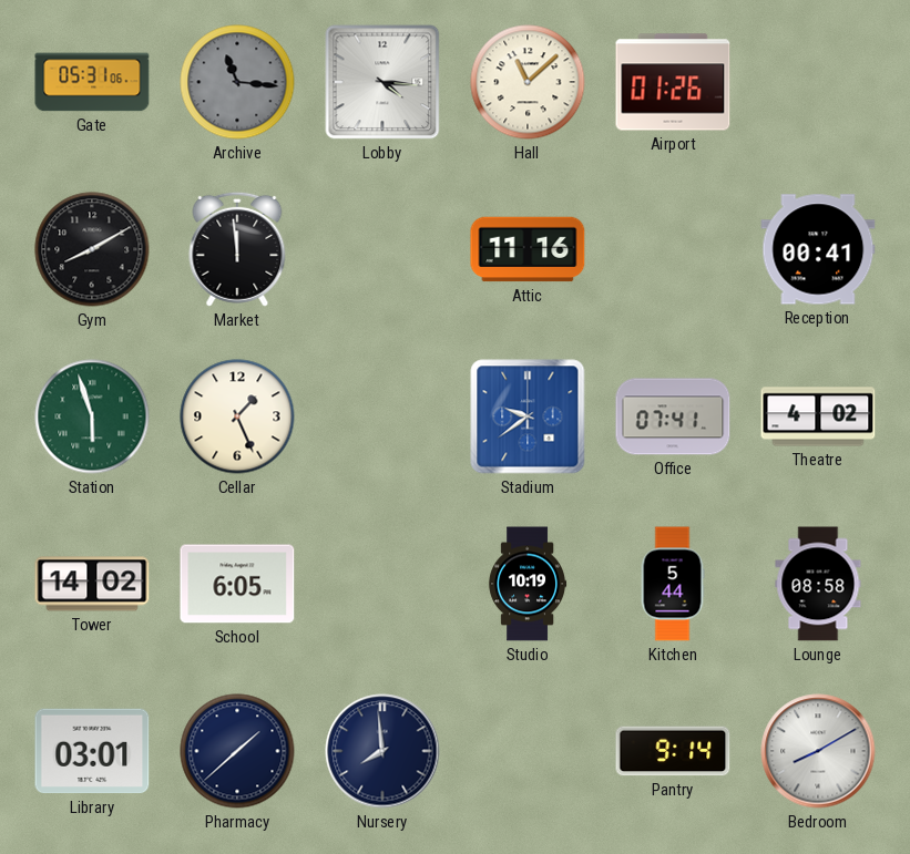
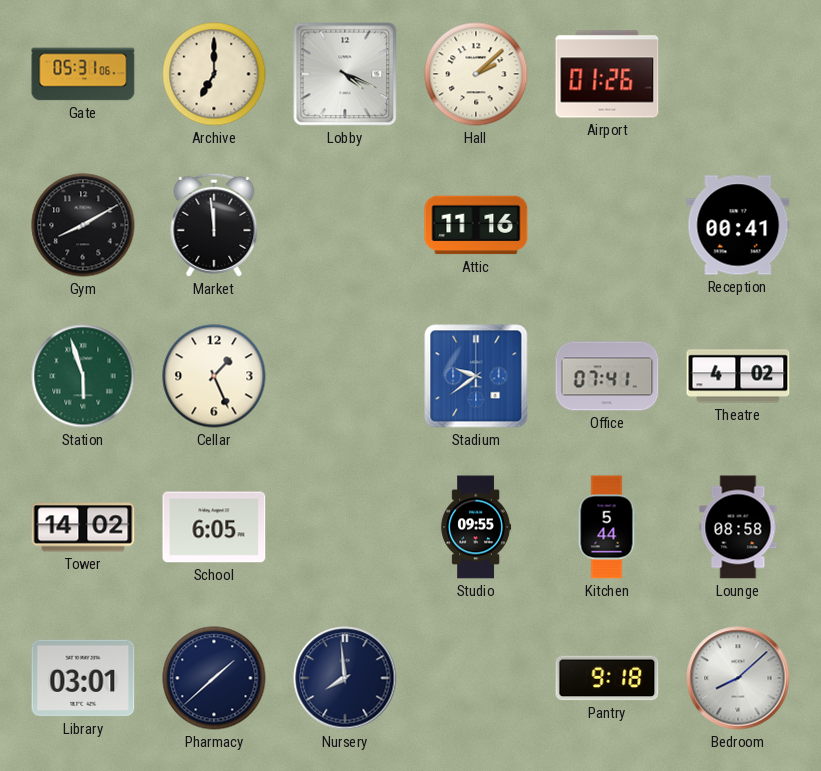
Archive: 11:16 -> 7:00 (214, 74)
Archive dial: grey -> cream (214, 74)
Lobby: 4:16 -> 4:19 (345, 74)
Hall: 11:08 -> 2:08 (476, 74)
Studio: 10:19 -> 09:55 (476, 527)
Pantry: 9:14 -> 9:18 (607, 678)
Bedroom: 8:10 -> 8:08 (738, 678)
